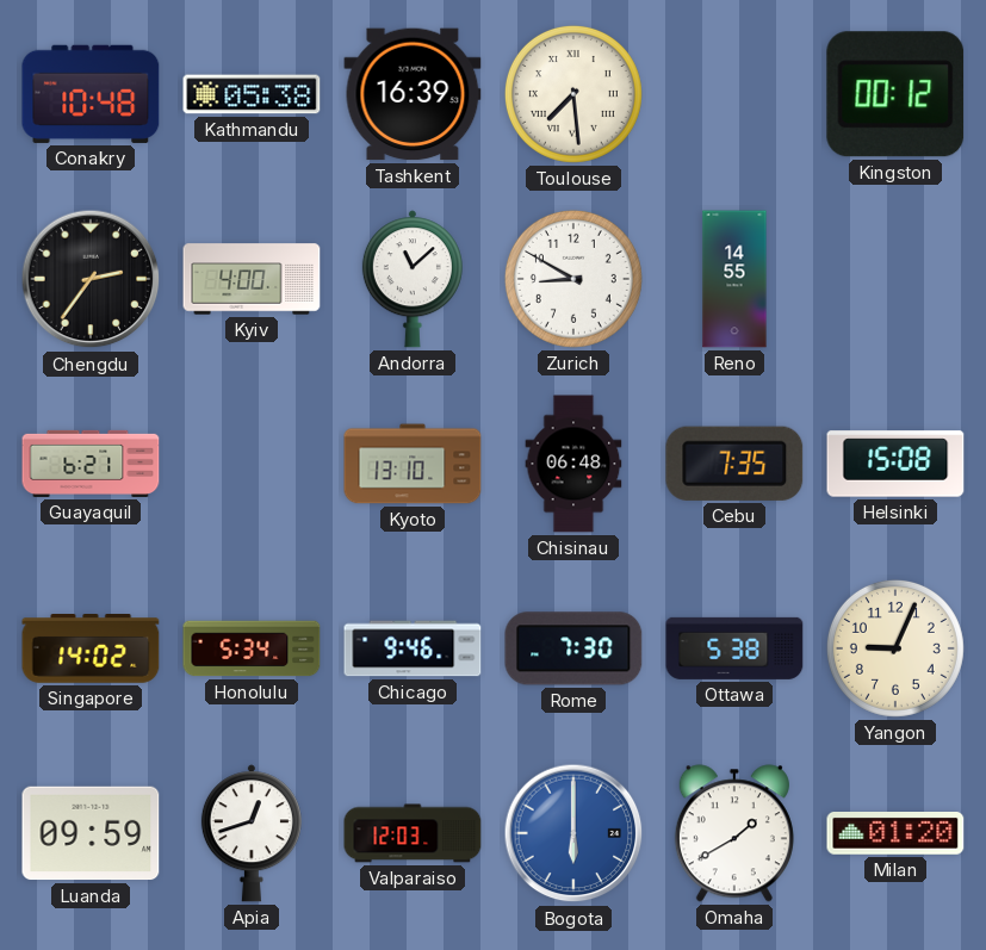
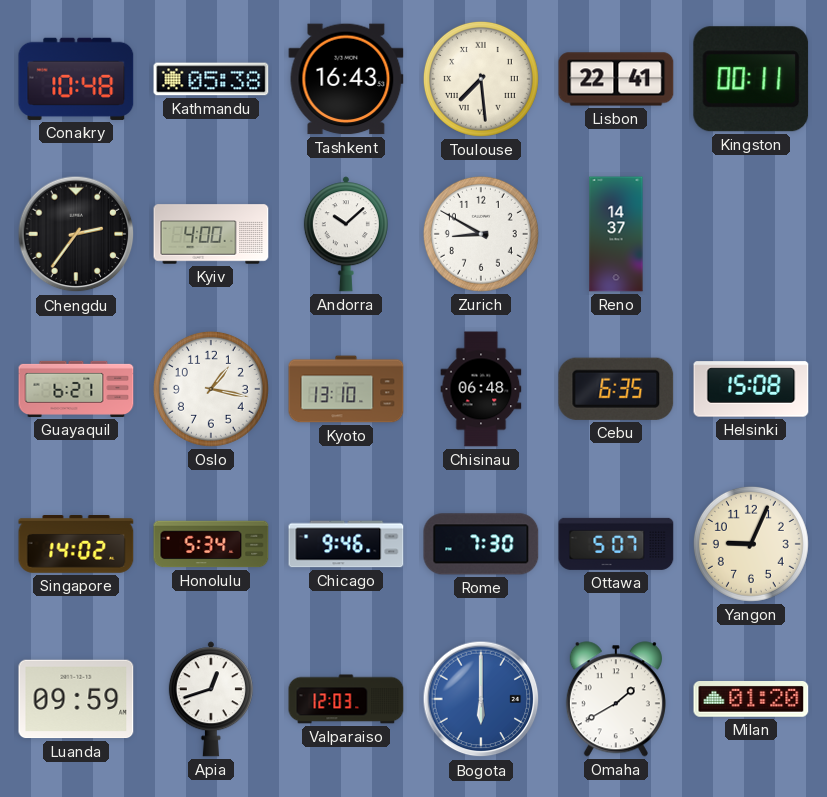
Tashkent: 16:39 -> 16:43 (346, 79)
Lisbon: none -> 22:41 (616, 79)
Kingston: 00:12 -> 00:11 (751, 79)
Andorra: 11:08 -> 10:08 (346, 234)
Reno: 14:55 -> 14:37 (616, 234)
Oslo: none -> 1:17 (211, 389)
Cebu: 7:35 -> 6:35 (616, 389)
Ottawa: 5:38 -> 5:07 (616, 544)
